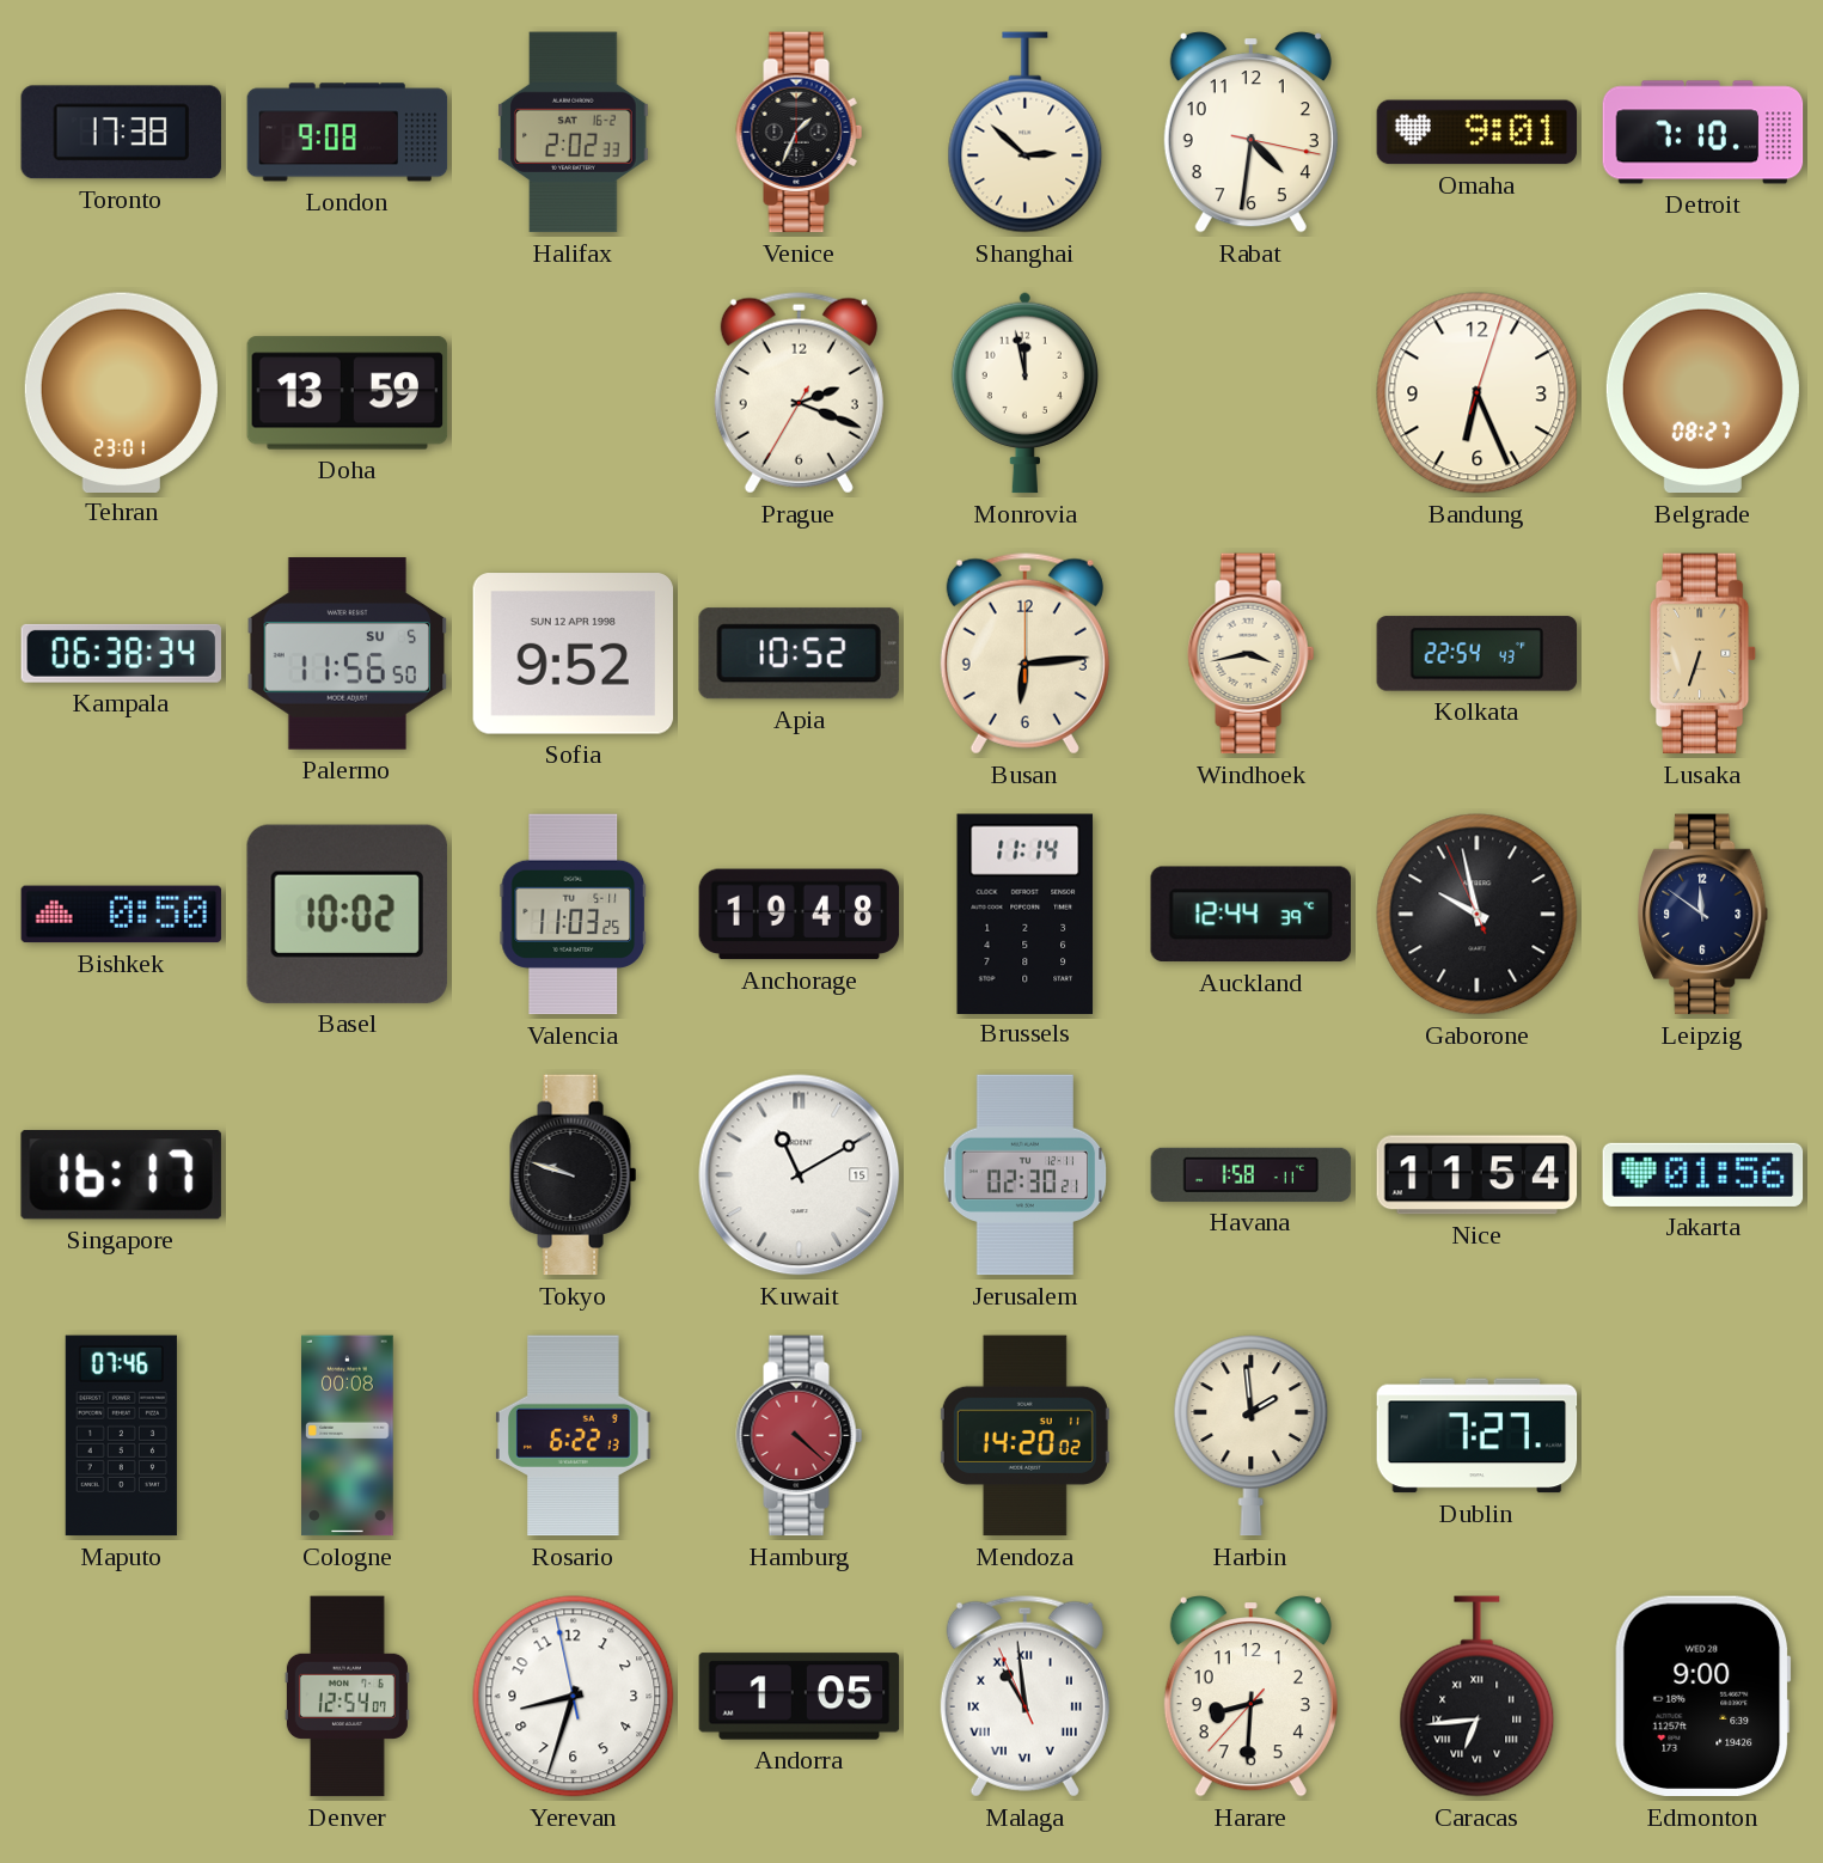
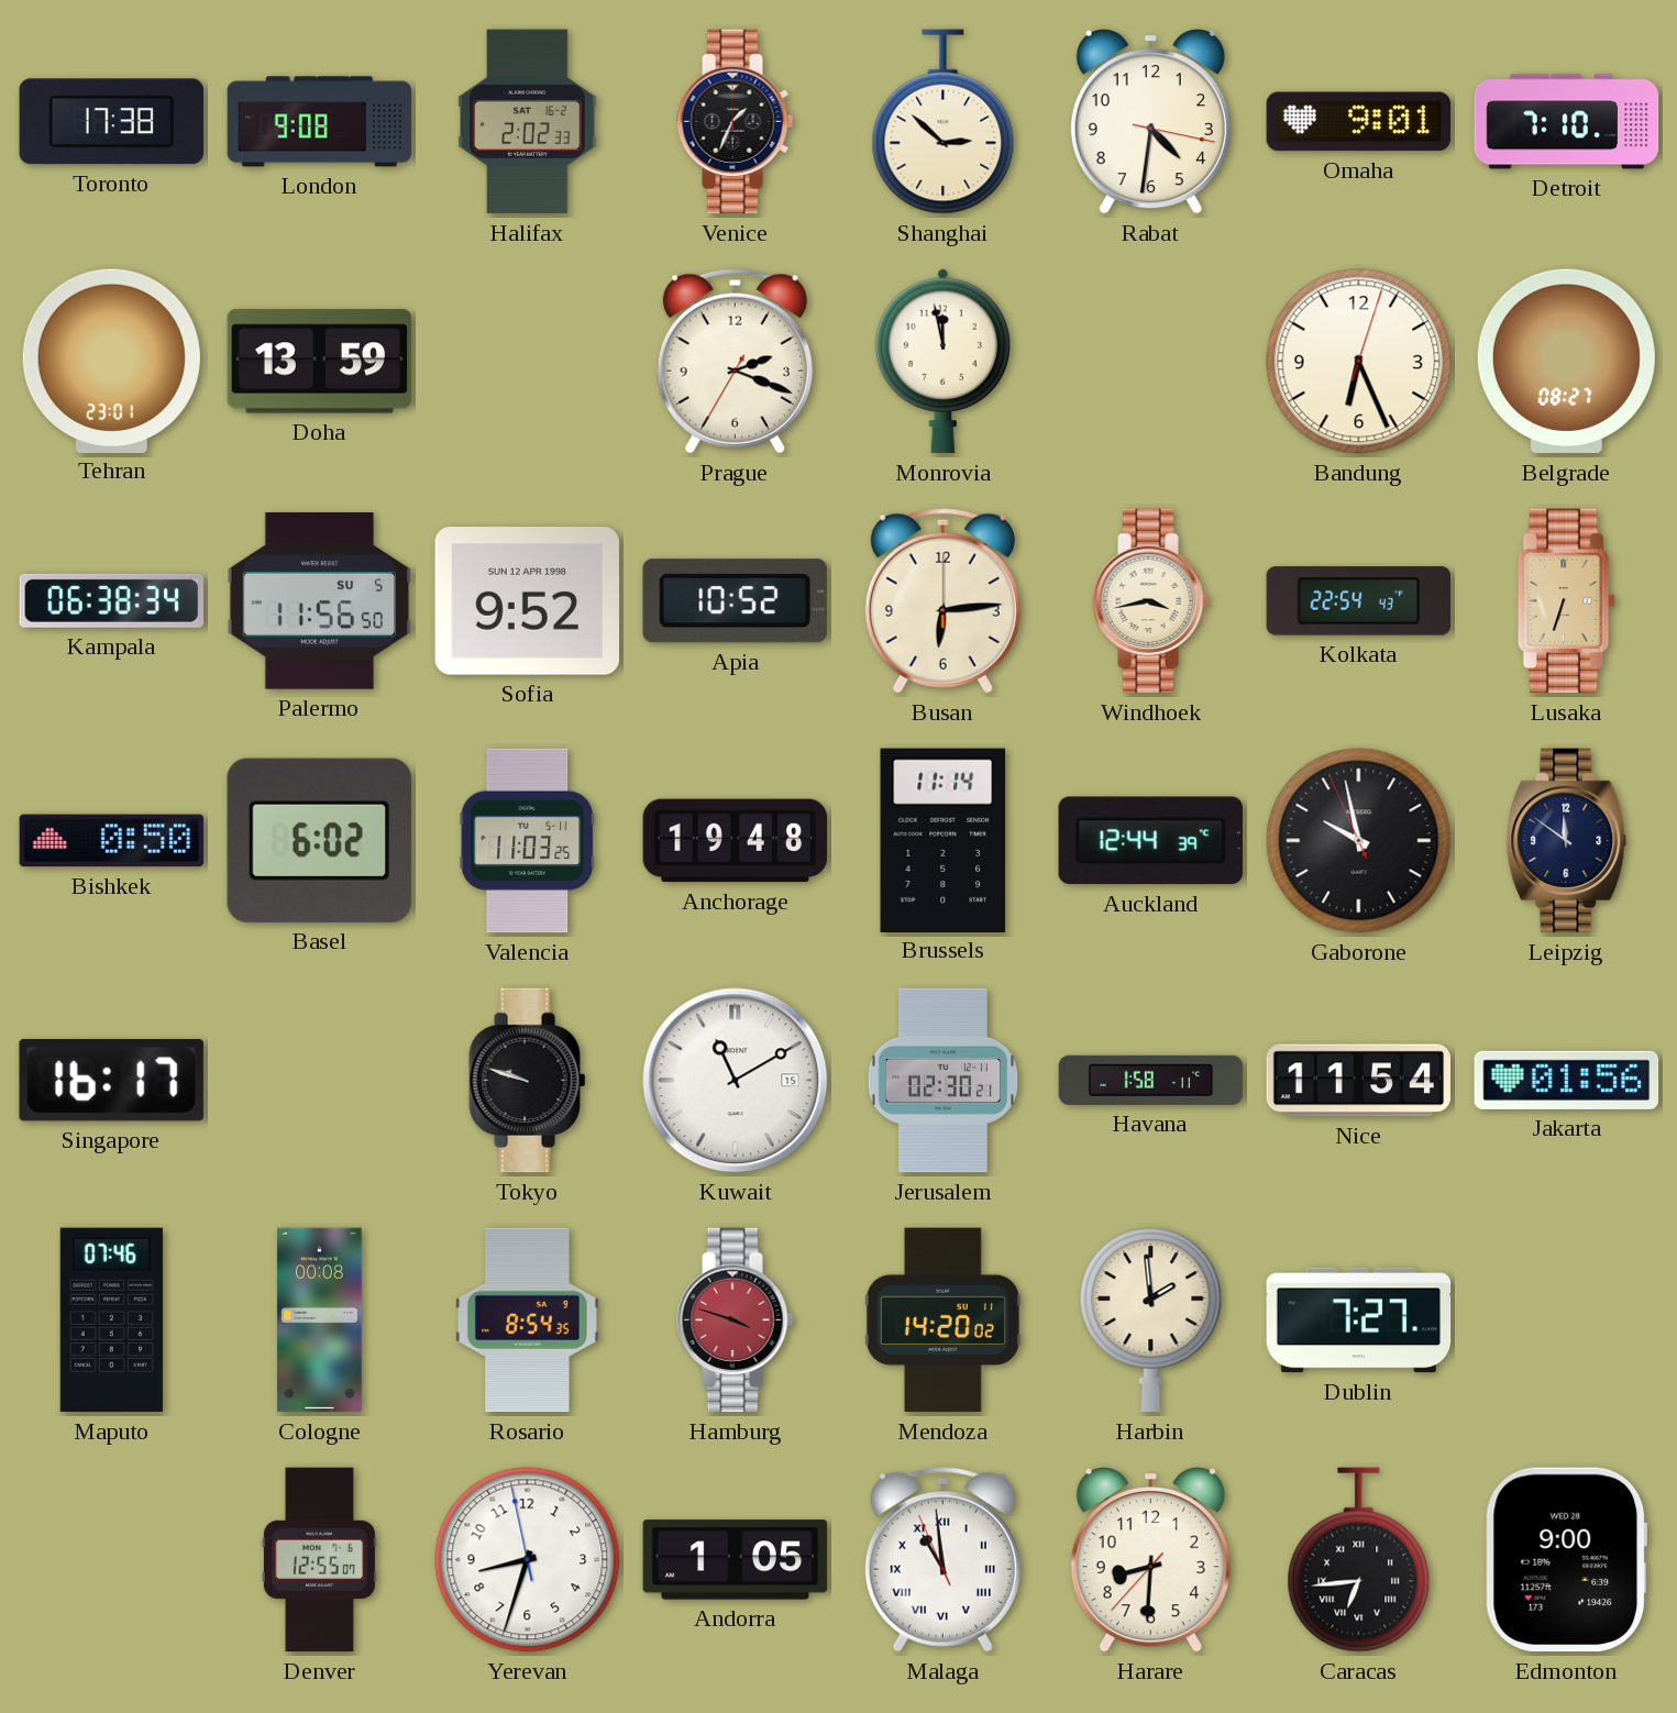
Basel: 10:02 -> 6:02 (319, 840)
Rosario: 6:22 -> 8:54 (528, 1320)
Hamburg: 4:22 -> 3:48 (736, 1320)
Denver: 12:54 -> 12:55 (319, 1560)
